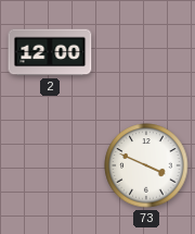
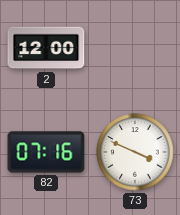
82: none -> 07:16 (46, 152)
